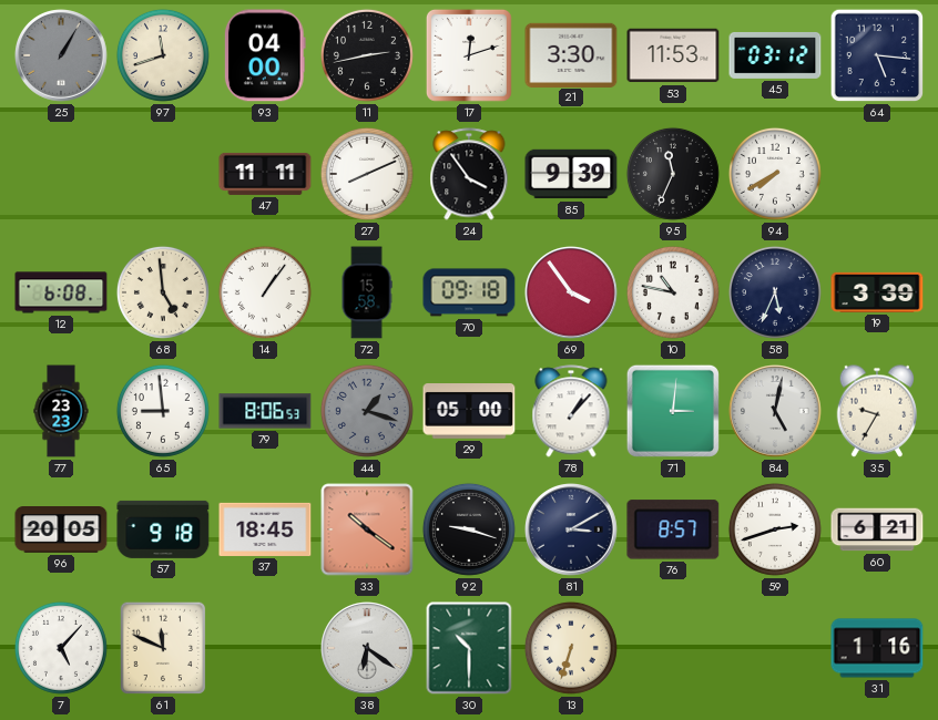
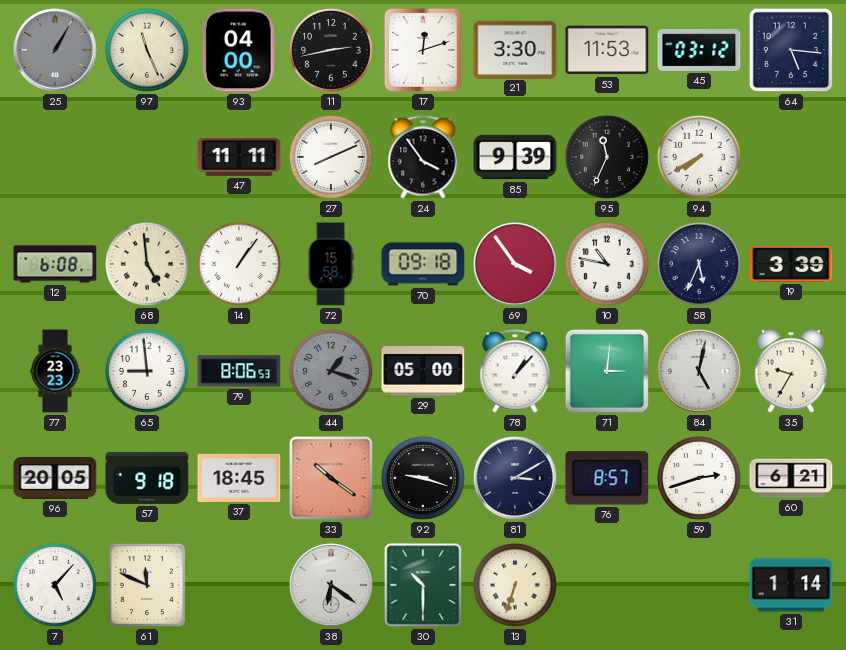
97: 11:42 -> 11:26 (147, 50)
31: 1:16 -> 1:14 (791, 585)
